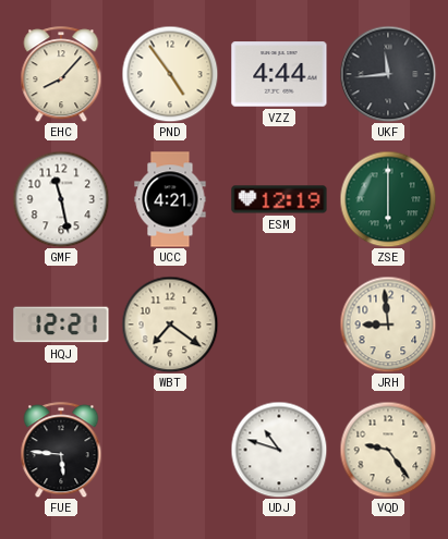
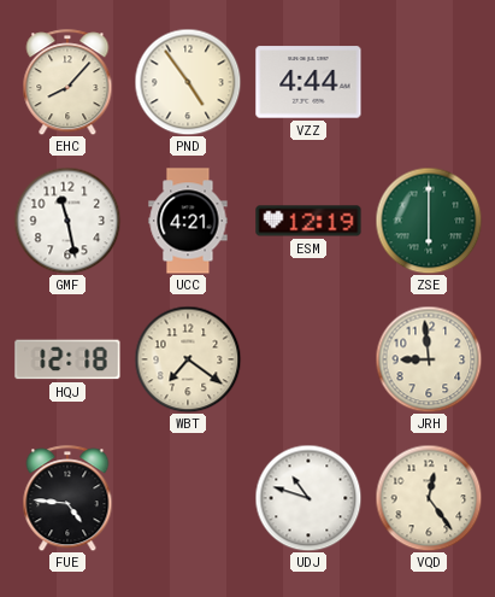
UKF: 11:44 -> none (388, 74)
HQJ: 12:21 -> 12:18 (67, 359)
FUE: 5:46 -> 4:46 (67, 498)
VQD: 9:24 -> 12:24 (429, 498)
